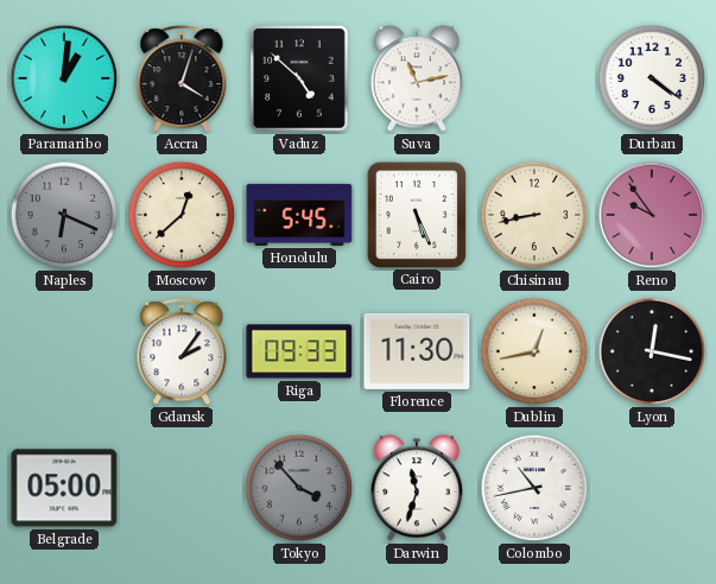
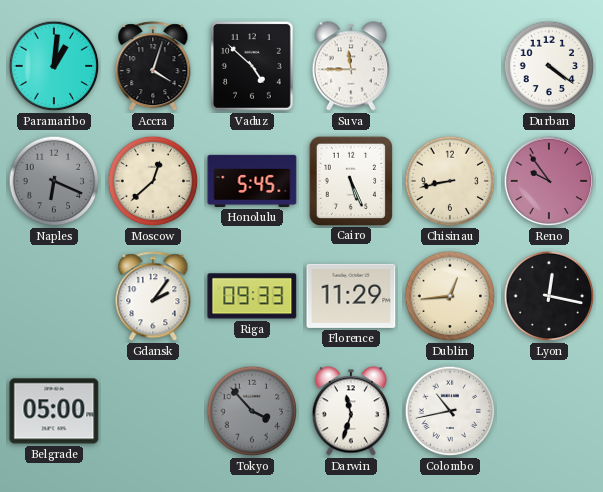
Suva: 11:13 -> 11:45 (351, 66)
Florence: 11:30 -> 11:29 (351, 296)
Dublin: 12:43 -> 12:44 (450, 296)
